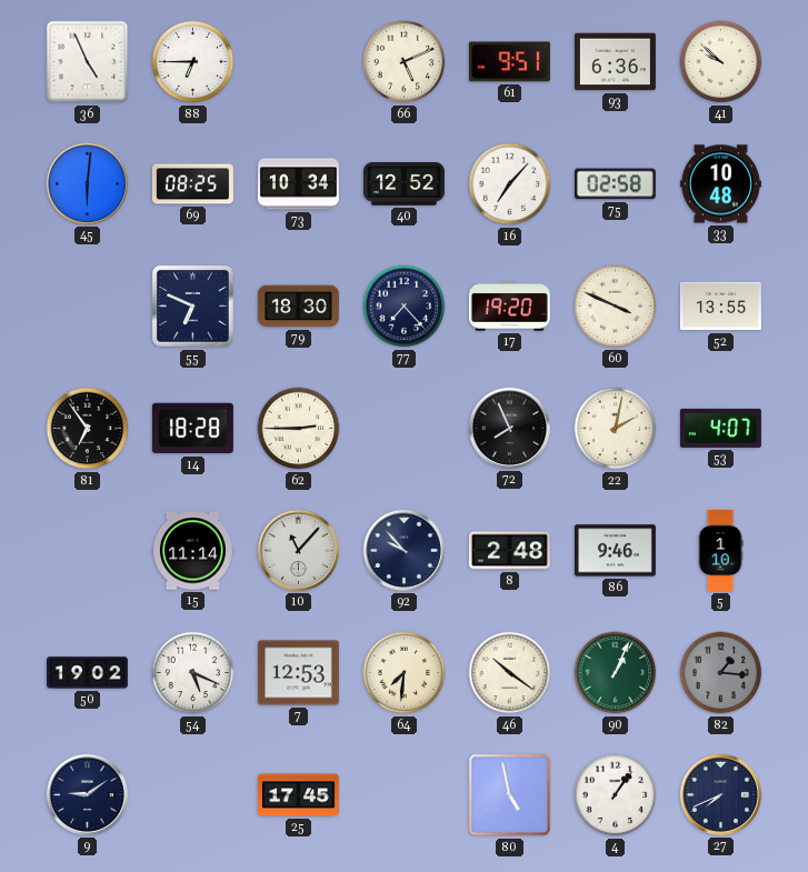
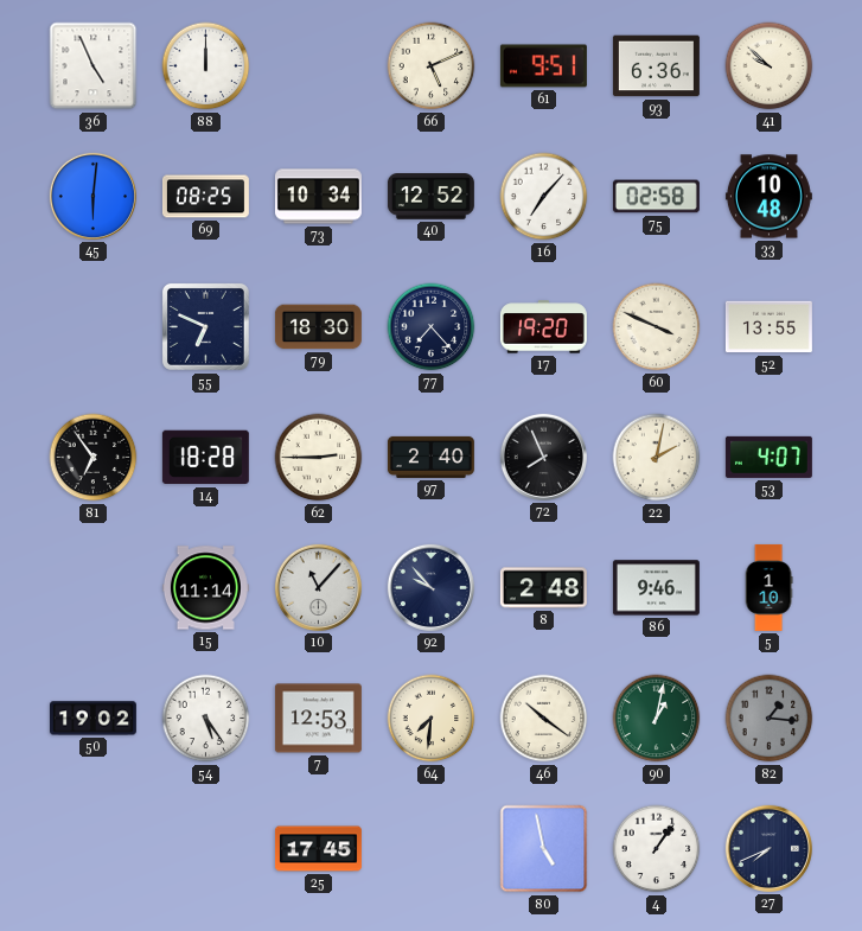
88: 6:45 -> 12:00 (206, 66)
97: none -> 2:40 (430, 457)
54: 5:19 -> 5:24 (206, 719)
90: 1:04 -> 1:02 (657, 719)
9: 9:09 -> none (87, 794)
